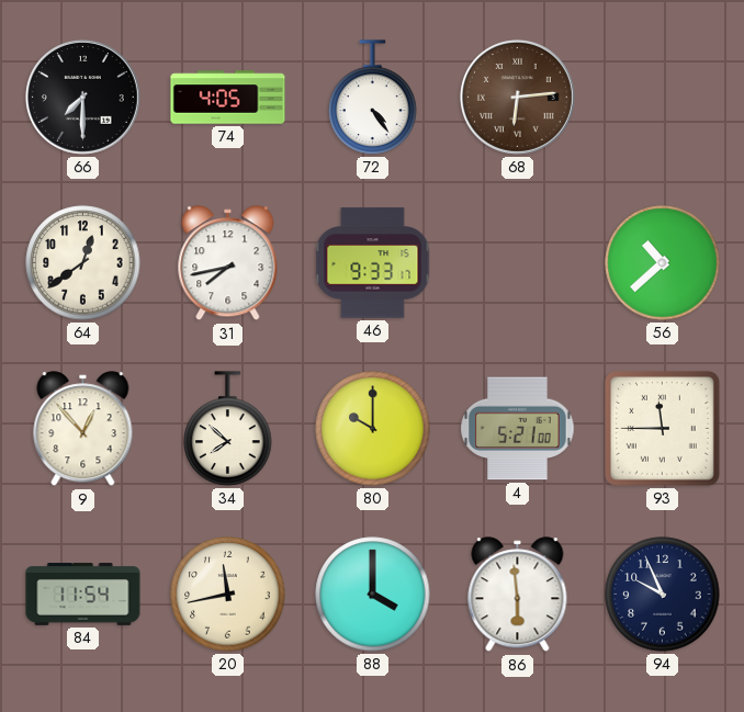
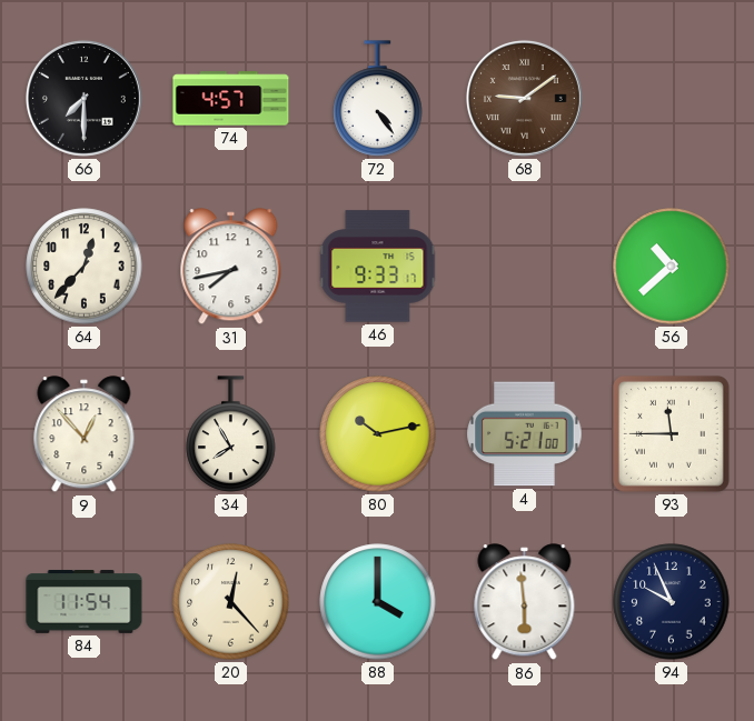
74: 4:05 -> 4:57 (231, 99)
68: 6:14 -> 9:09 (524, 98)
64: 12:39 -> 12:37 (85, 267)
34: 7:52 -> 7:55 (231, 434)
80: 10:00 -> 10:13 (378, 434)
20: 11:43 -> 12:23 (231, 602)
